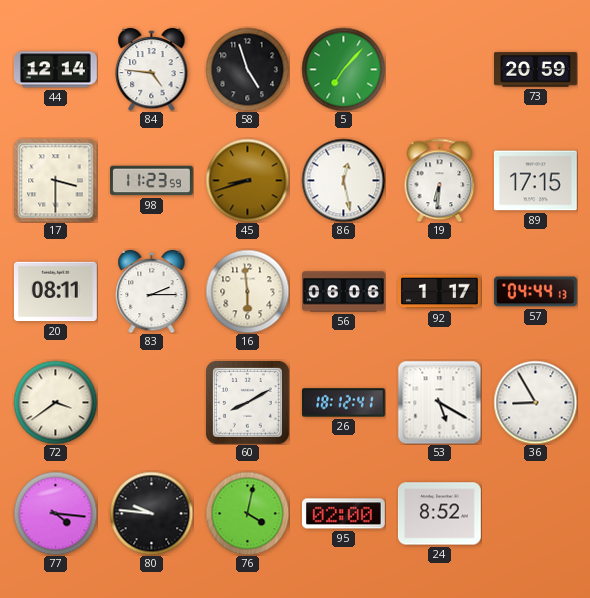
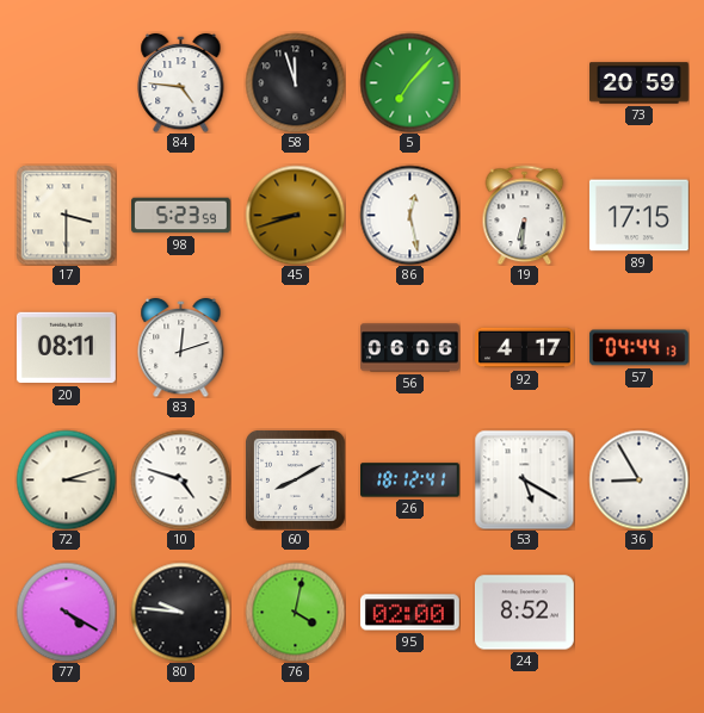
44: 12:14 -> none (55, 70)
58: 4:57 -> 11:57 (295, 82)
98: 11:23 -> 5:23 (181, 216)
83: 2:15 -> 12:12 (181, 347)
16: 5:59 -> none (247, 291)
92: 1:17 -> 4:17 (525, 348)
72: 3:39 -> 3:12 (66, 479)
10: none -> 4:48 (180, 479)
77: 4:16 -> 4:20 (66, 612)
